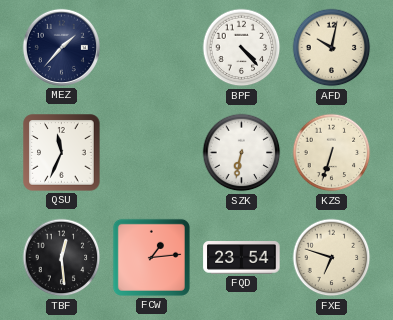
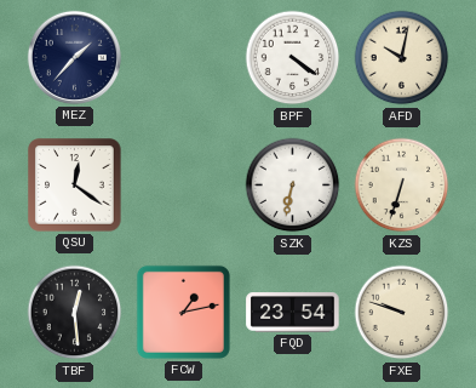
BPF: 4:23 -> 4:21 (293, 58)
QSU: 11:34 -> 12:21 (75, 186)
FCW: 1:14 -> 1:13 (183, 312)
FXE: 6:48 -> 9:48 (402, 313)
